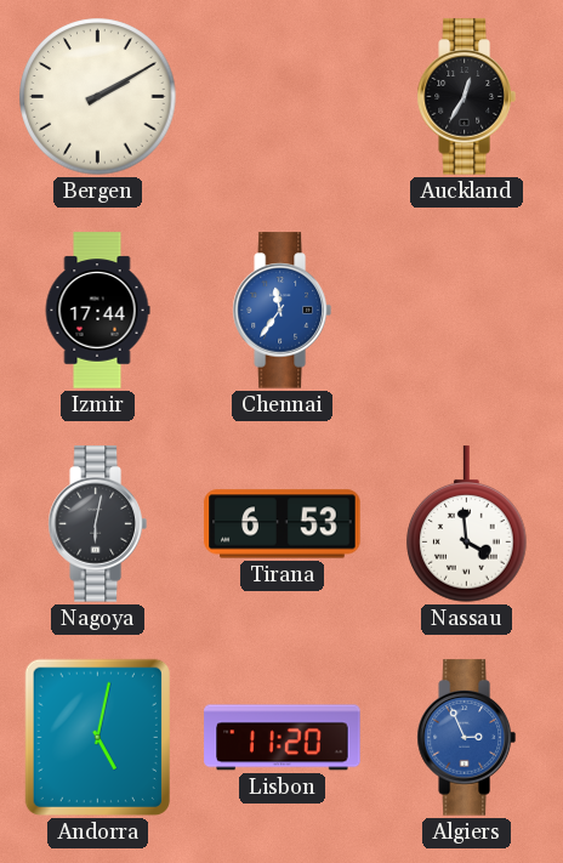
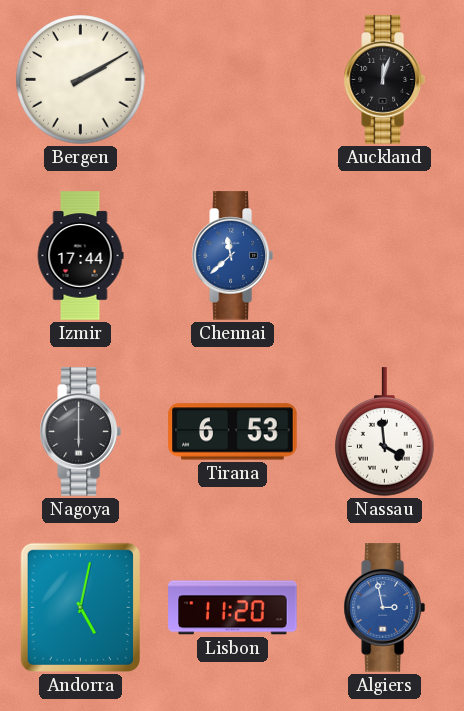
Auckland: 12:35 -> 12:03 (384, 80)
Chennai: 11:36 -> 11:38 (232, 256)
Nagoya: 6:02 -> 6:00 (80, 432)
Algiers: 2:56 -> 2:58 (384, 608)
